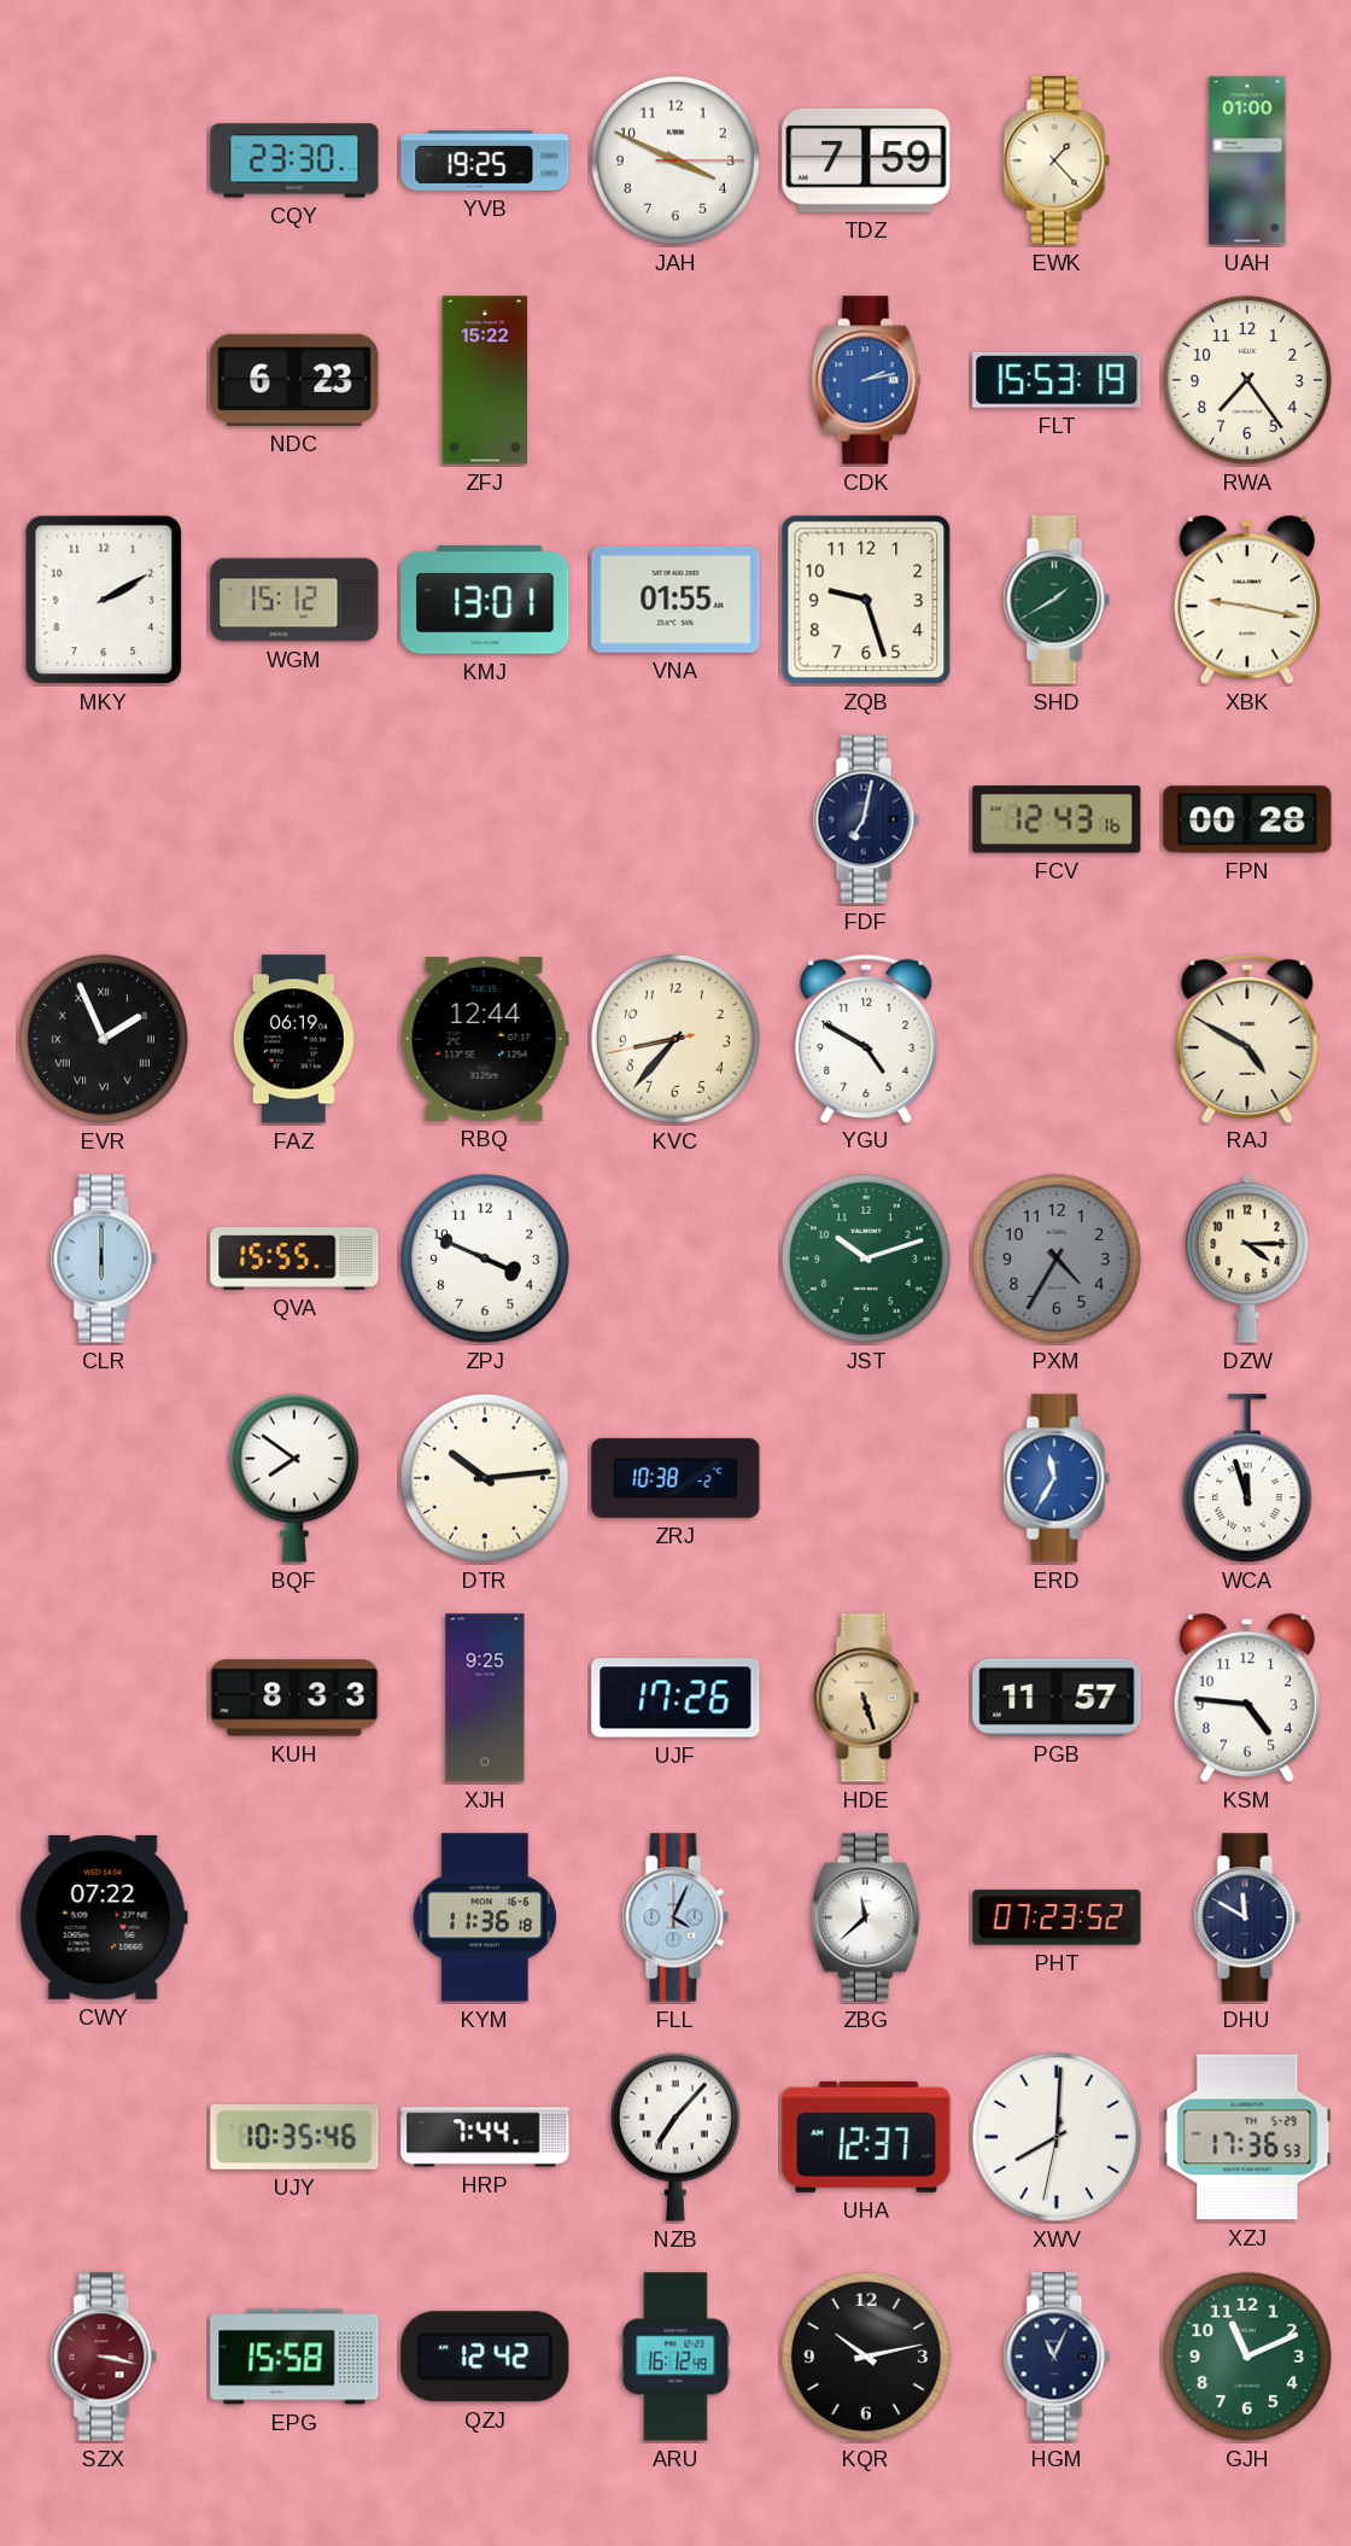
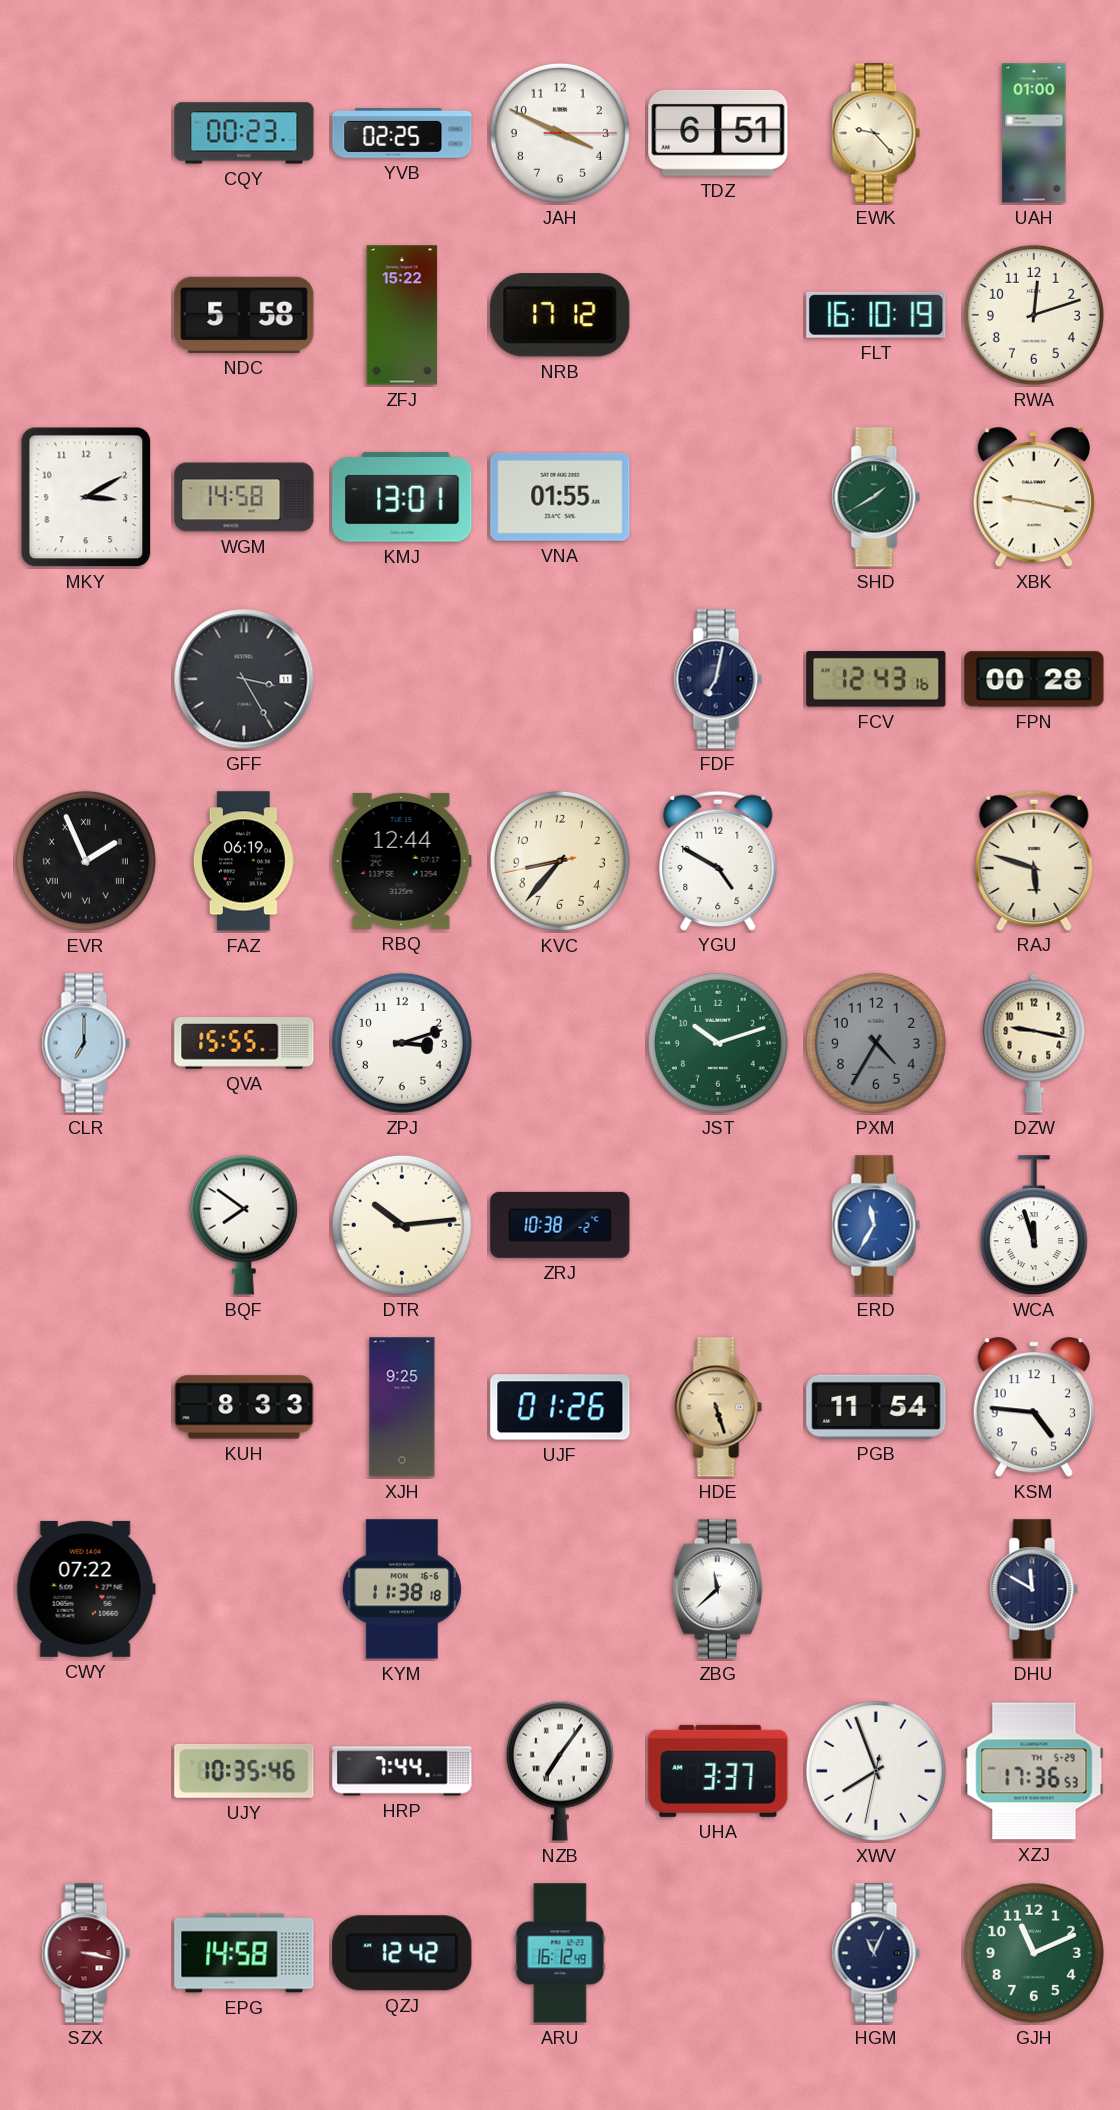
CQY: 23:30 -> 00:23 (244, 133)
YVB: 19:25 -> 02:25 (402, 134)
TDZ: 7:59 -> 6:51 (718, 133)
EWK: 1:23 -> 9:23 (876, 133)
NDC: 6:23 -> 5:58 (244, 315)
NRB: none -> 17:12 (560, 315)
CDK: 2:13 -> none (866, 380)
FLT: 15:53 -> 16:10 (876, 315)
RWA: 7:24 -> 12:12 (1034, 315)
MKY: 2:10 -> 3:10 (86, 497)
WGM: 15:12 -> 14:58 (244, 497)
ZQB: 9:27 -> none (866, 600)
GFF: none -> 3:25 (244, 679)
RAJ: 4:50 -> 5:48 (1034, 860)
CLR: 6:00 -> 7:00 (86, 1043)
ZPJ: 3:49 -> 3:12 (402, 1043)
DZW: 4:15 -> 9:17 (1034, 1043)
UJF: 17:26 -> 01:26 (560, 1407)
PGB: 11:57 -> 11:54 (876, 1407)
KYM: 11:36 -> 11:38 (402, 1589)
FLL: 4:04 -> none (675, 1917)
PHT: 07:23 -> none (1057, 1917)
NZB: 7:07 -> 7:06 (560, 1771)
UHA: 12:37 -> 3:37 (718, 1771)
XWV: 8:00 -> 7:56 (876, 1771)
EPG: 15:58 -> 14:58 (244, 1953)
KQR: 10:13 -> none (866, 2357)
